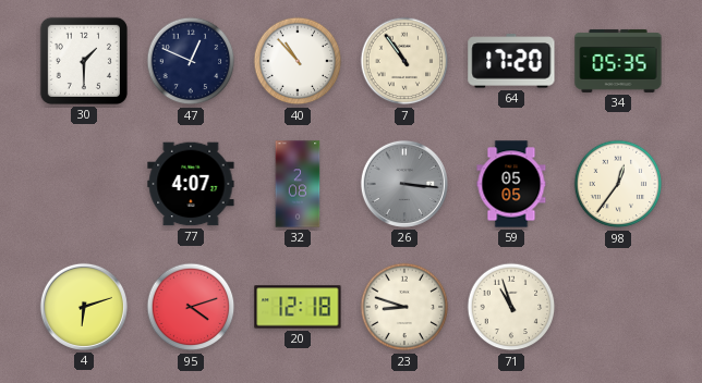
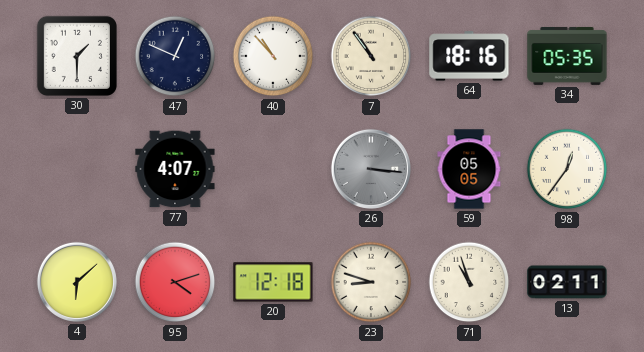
64: 17:20 -> 18:16 (469, 56)
32: 2:08 -> none (298, 184)
4: 6:12 -> 6:08 (77, 282)
13: none -> 02:11 (567, 282)
